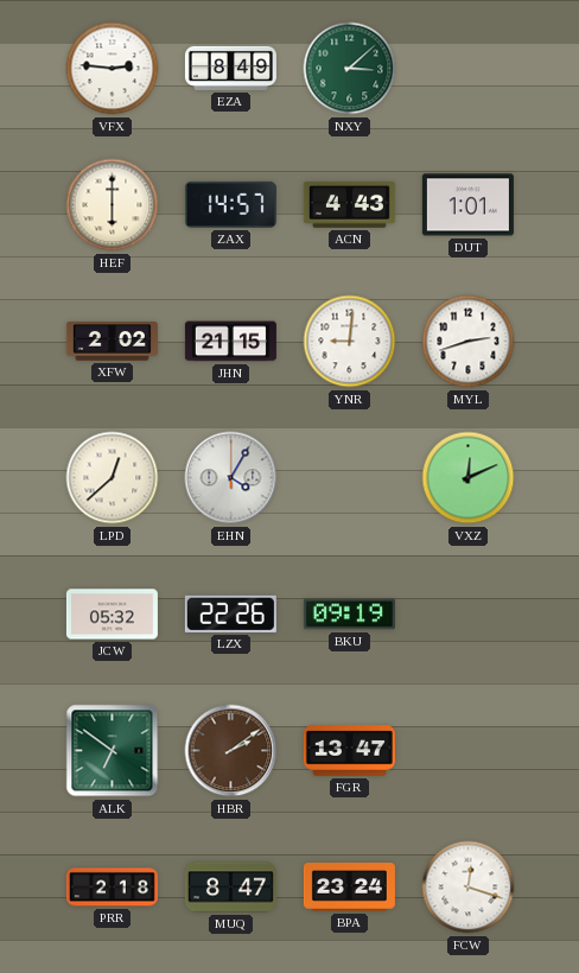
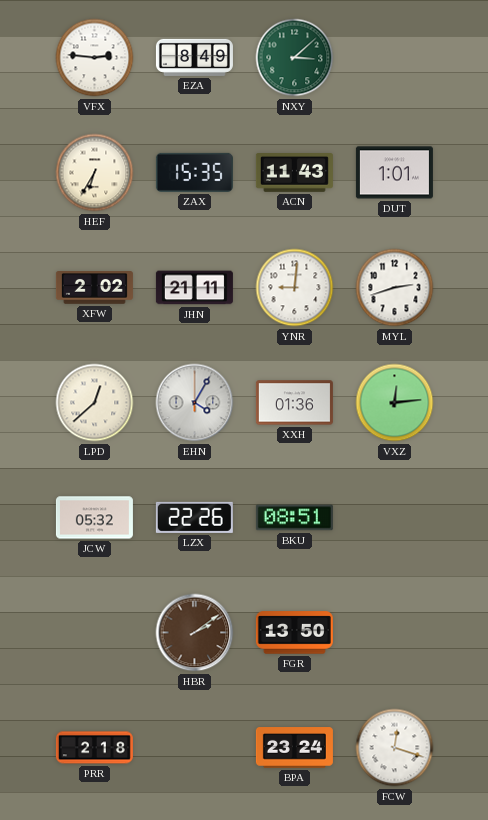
HEF: 6:00 -> 6:35 (95, 173)
ZAX: 14:57 -> 15:35 (194, 172)
ACN: 4:43 -> 11:43 (294, 173)
JHN: 21:15 -> 21:11 (194, 288)
XXH: none -> 01:36 (294, 403)
VXZ: 12:11 -> 12:14 (395, 403)
BKU: 09:19 -> 08:51 (294, 518)
ALK: 6:51 -> none (113, 751)
FGR: 13:47 -> 13:50 (294, 633)
MUQ: 8:47 -> none (230, 888)
